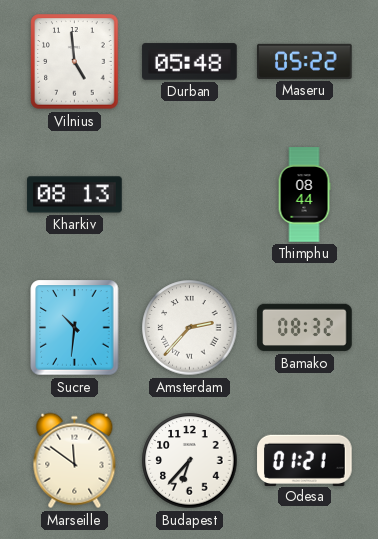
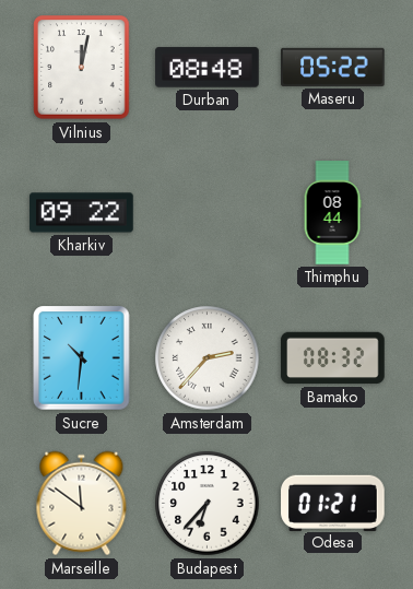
Vilnius: 4:59 -> 12:02 (82, 68)
Durban: 05:48 -> 08:48 (208, 68)
Kharkiv: 08:13 -> 09:22 (82, 213)
